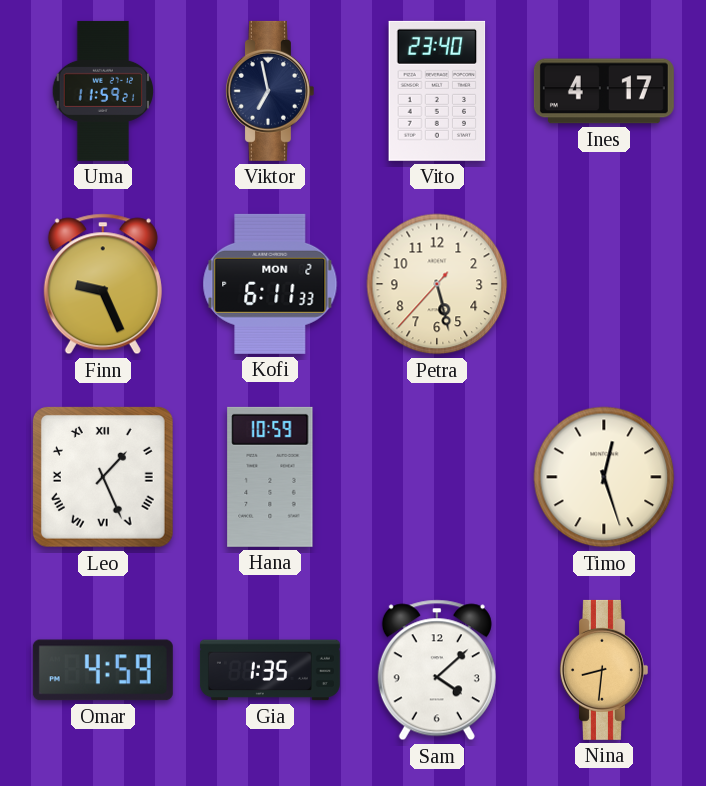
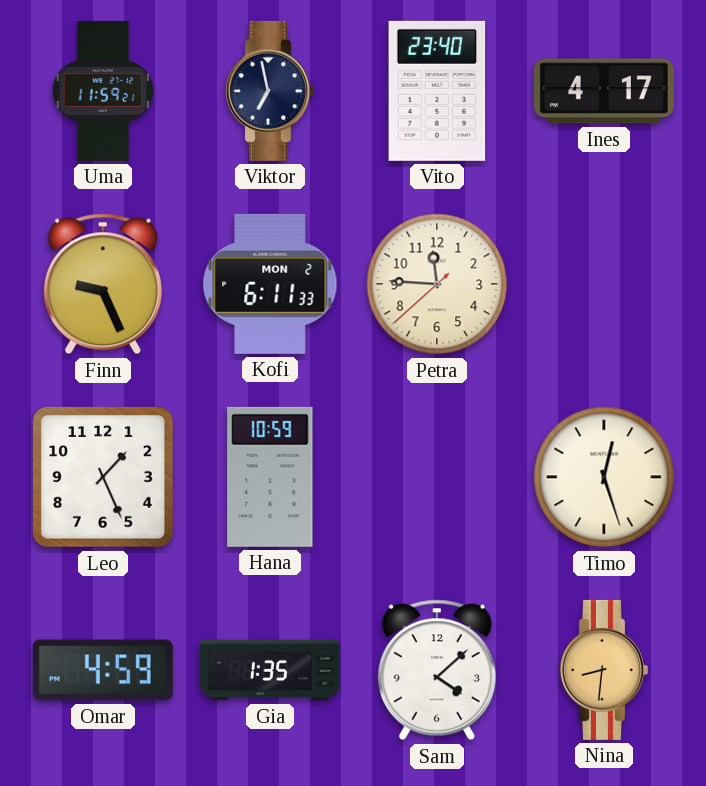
Petra: 5:27 -> 11:45 (437, 284)
Leo numerals: Roman -> Arabic (103, 477)
